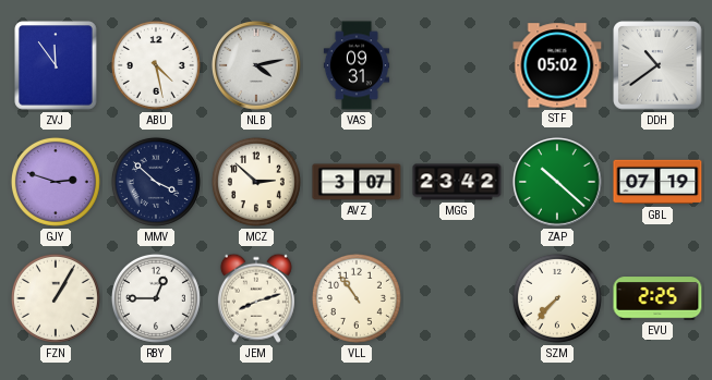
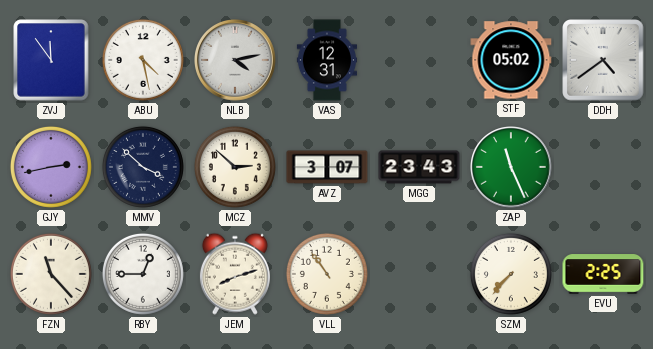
VAS: 09:31 -> 12:31 (326, 60)
DDH: 10:39 -> 4:39 (603, 60)
GJY: 2:48 -> 2:43 (51, 167)
MGG: 23:42 -> 23:43 (419, 167)
ZAP: 10:22 -> 11:26 (511, 168)
GBL: 07:19 -> none (657, 182)
FZN: 1:05 -> 11:23 (51, 274)
